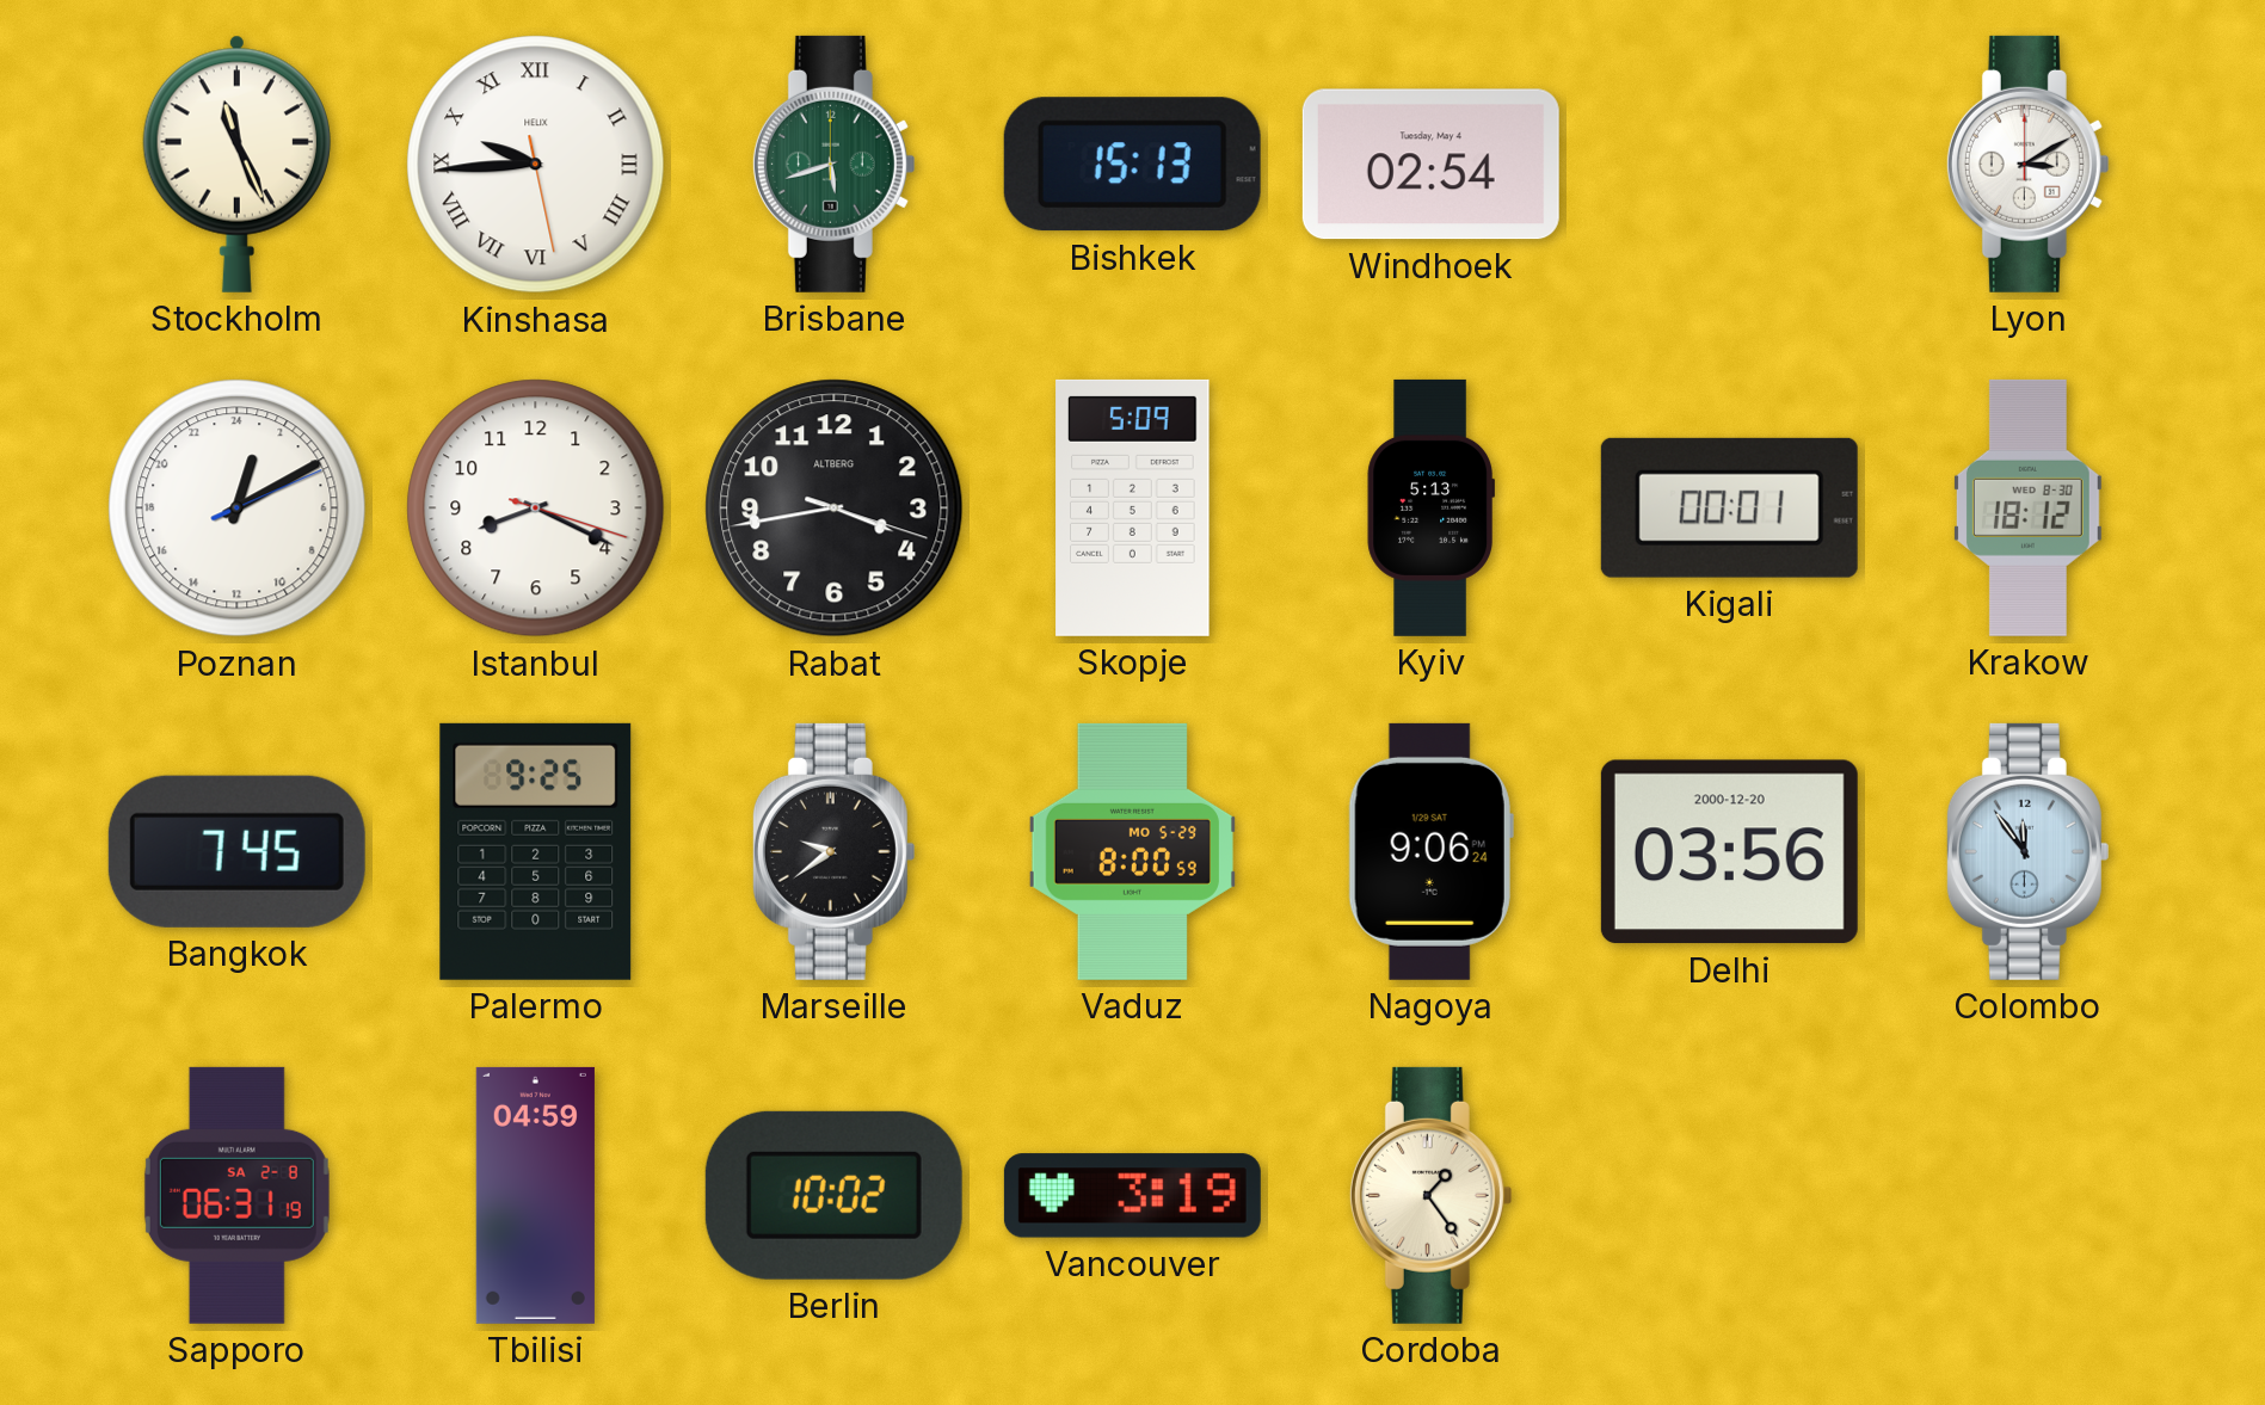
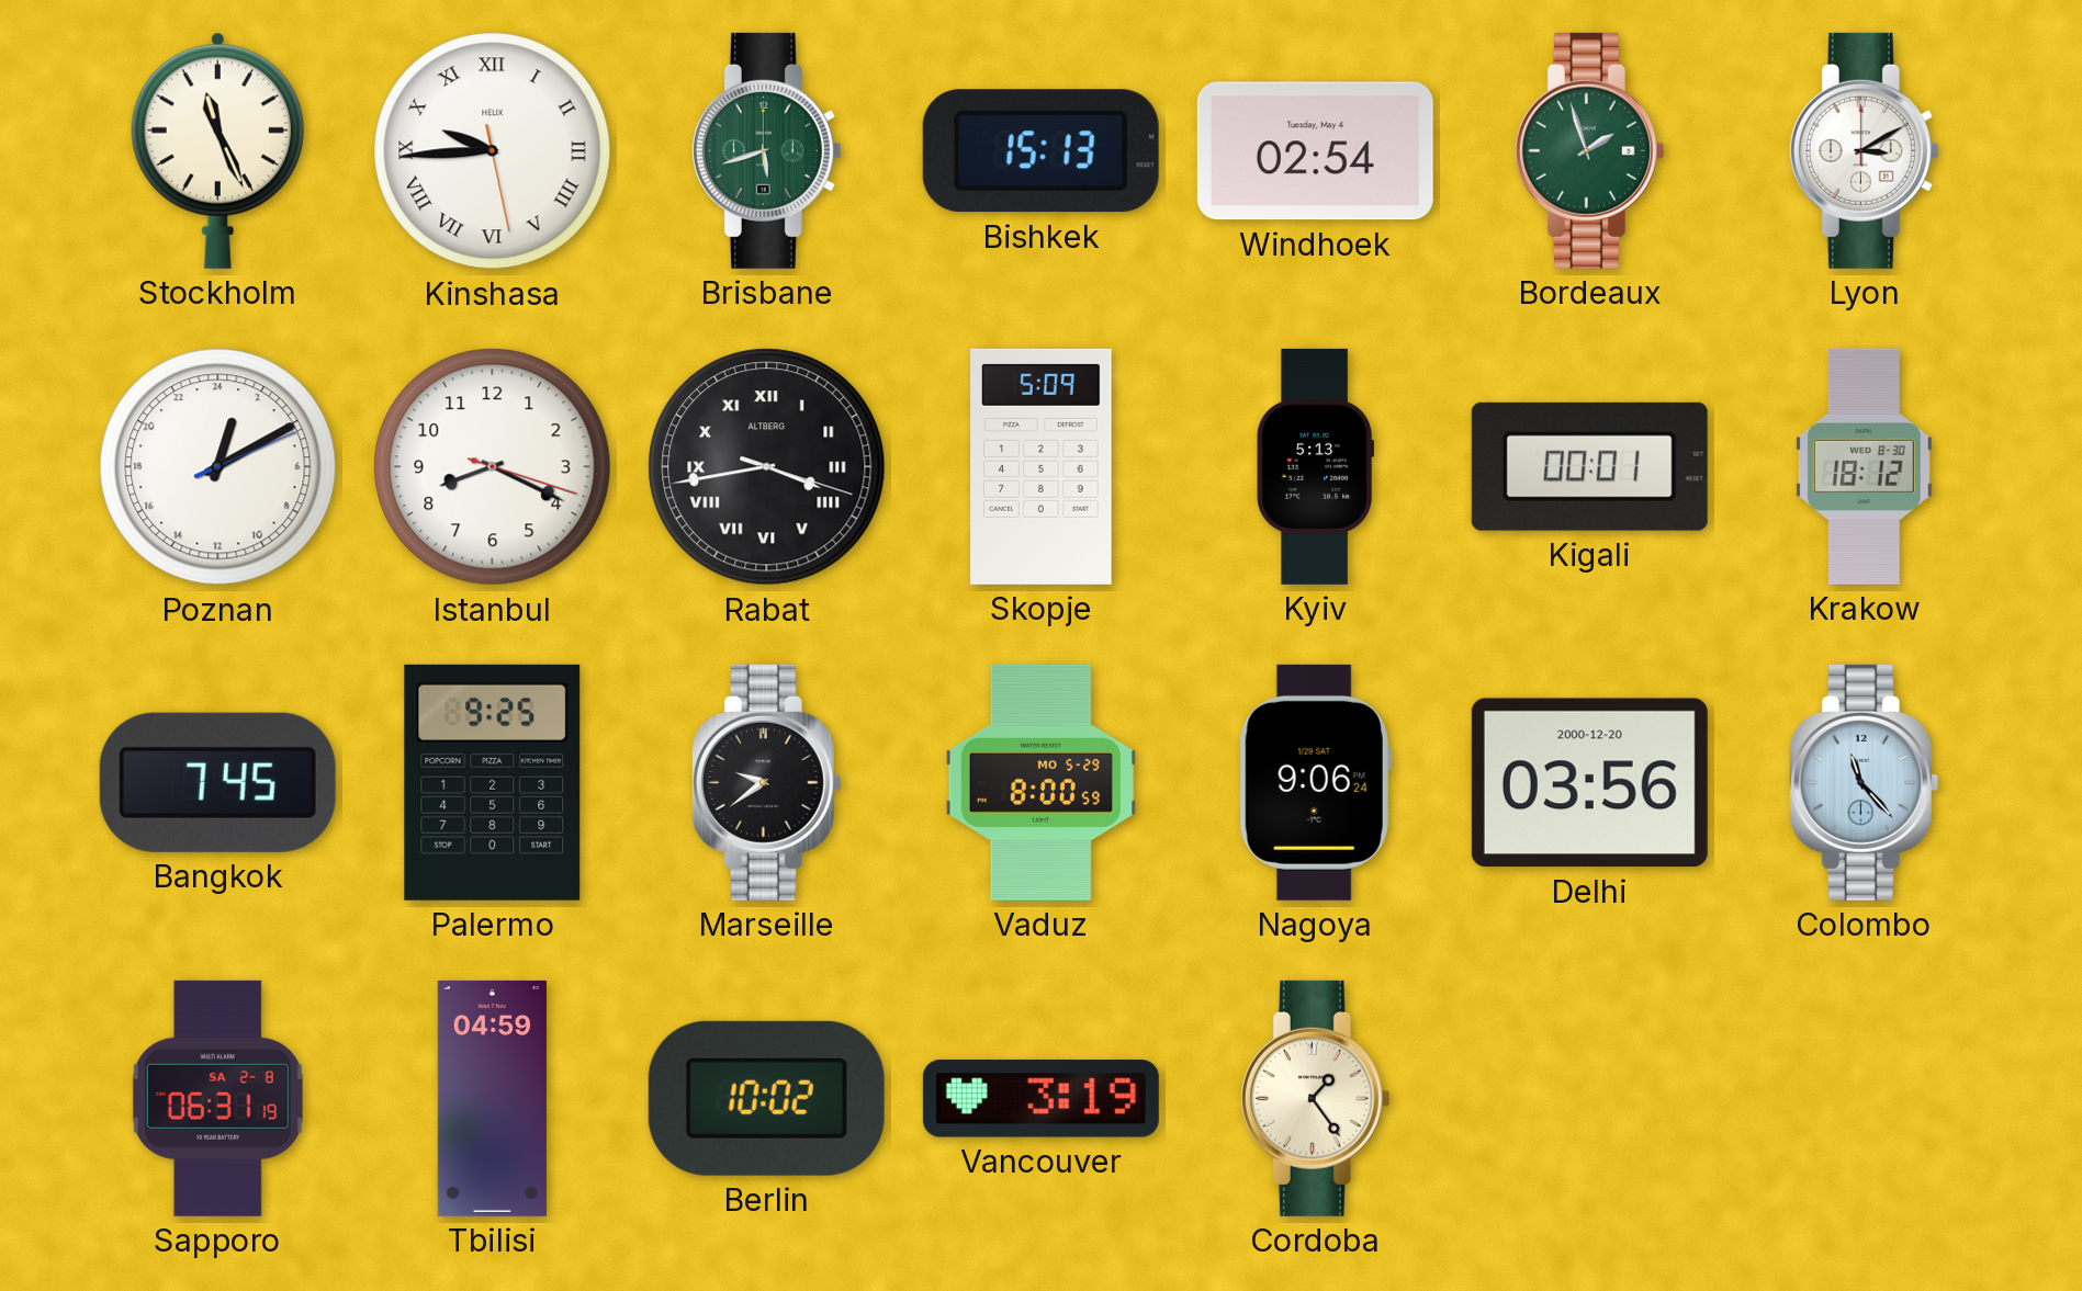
Bordeaux: none -> 1:57 (1589, 150)
Rabat numerals: Arabic -> Roman (767, 467)
Colombo: 11:54 -> 11:23 (1864, 782)
